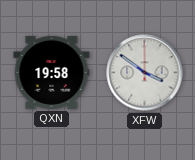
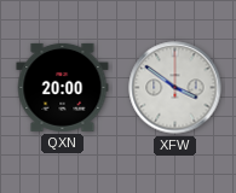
QXN: 19:58 -> 20:00 (63, 87)
